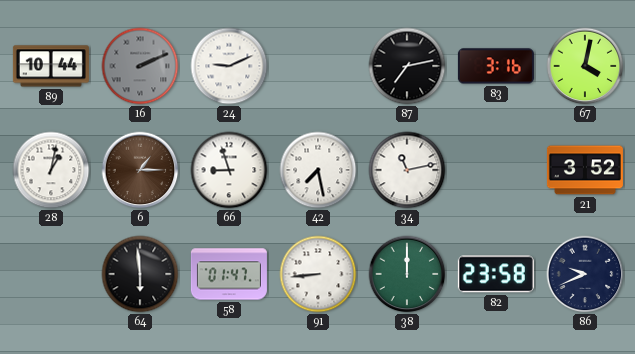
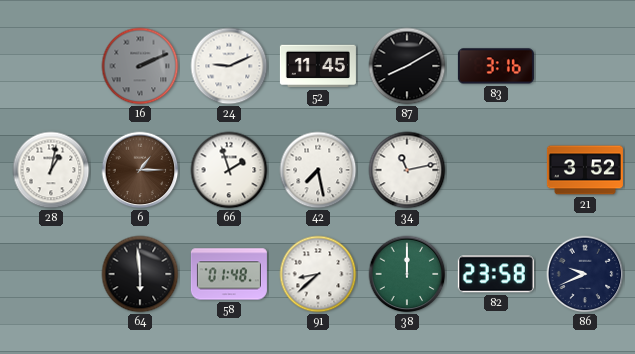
89: 10:44 -> none (51, 66)
52: none -> 11:45 (318, 66)
87: 7:13 -> 8:10 (407, 66)
67: 4:02 -> none (585, 66)
66: 8:57 -> 1:57 (229, 170)
58: 01:47 -> 01:48 (229, 274)
91: 8:44 -> 8:38 (318, 274)
